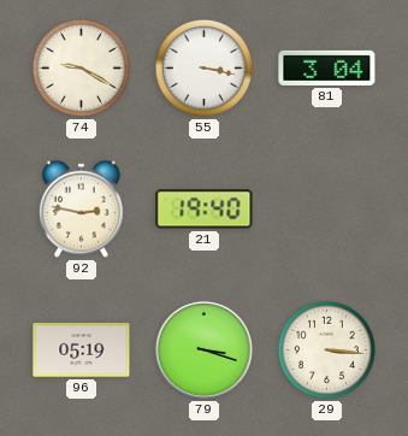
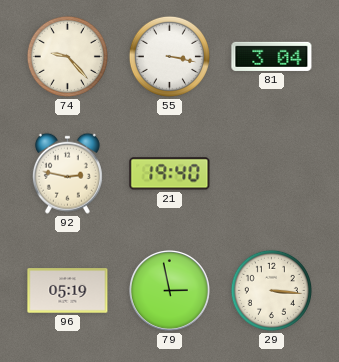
74: 9:20 -> 9:23 (67, 56)
79: 3:18 -> 2:58 (169, 290)
